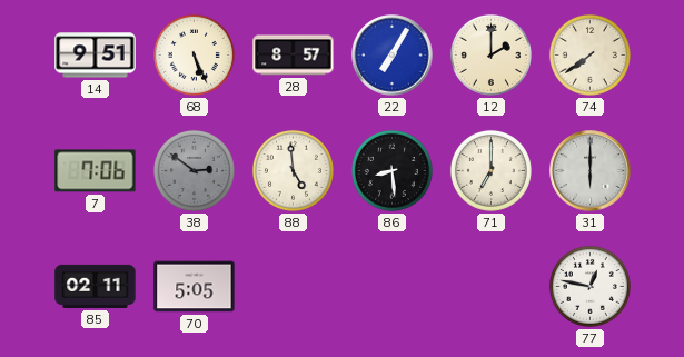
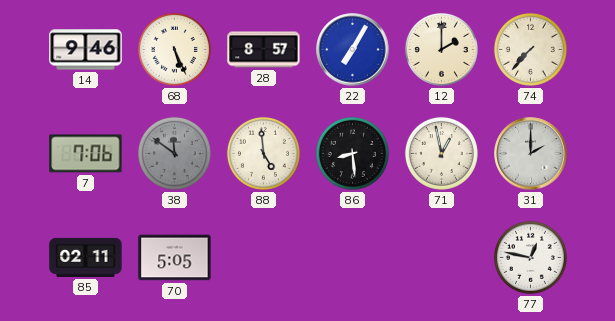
14: 9:51 -> 9:46 (86, 50)
74: 7:39 -> 7:37 (530, 49)
38: 2:51 -> 11:51 (174, 153)
71: 7:00 -> 12:58 (441, 153)
31: 6:00 -> 2:00 (531, 154)
